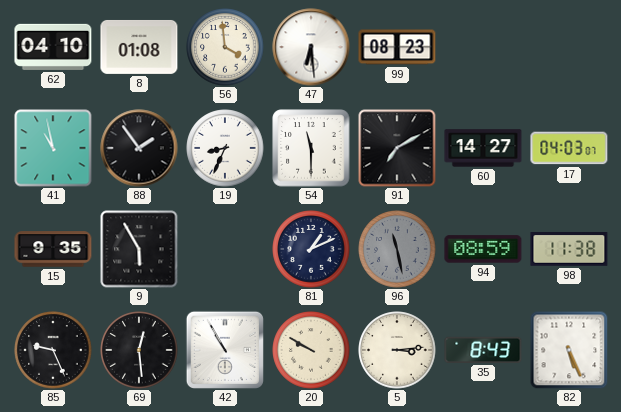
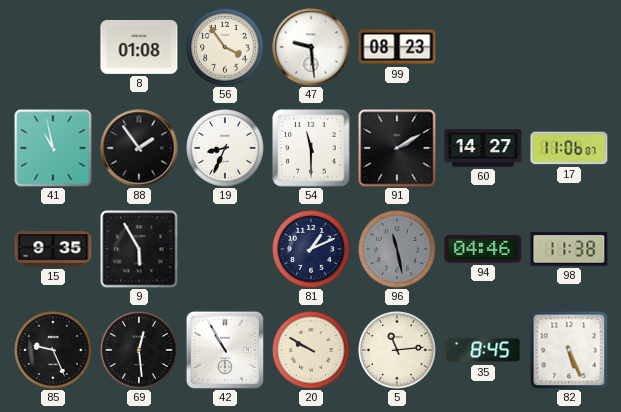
62: 04:10 -> none (53, 47)
56: 3:59 -> 3:54 (225, 47)
47: 6:29 -> 9:29 (311, 47)
91: 7:10 -> 2:10 (397, 148)
17: 04:03 -> 11:06 (569, 148)
94: 08:59 -> 04:46 (483, 249)
5: 3:14 -> 11:14 (397, 350)
35: 8:43 -> 8:45 (483, 350)
